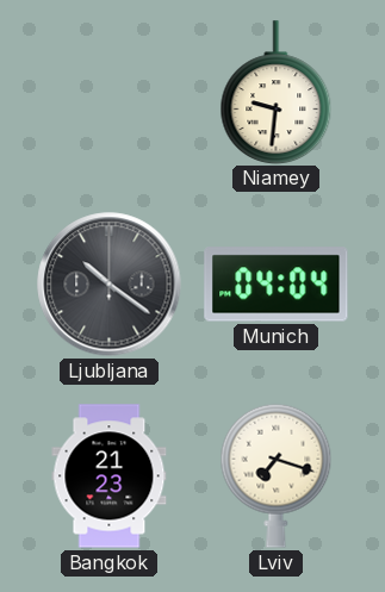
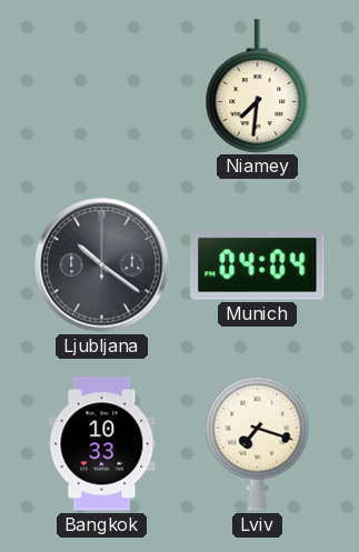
Niamey: 9:31 -> 7:31 (258, 86)
Bangkok: 21:23 -> 10:33 (102, 444)
